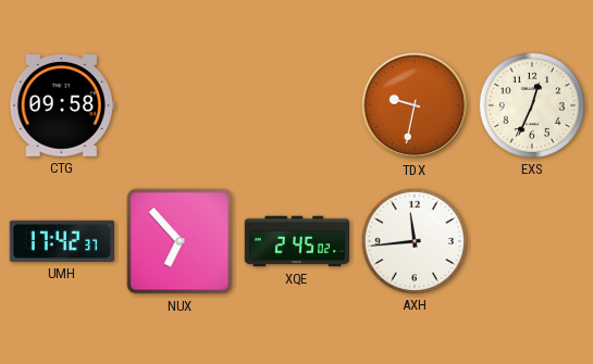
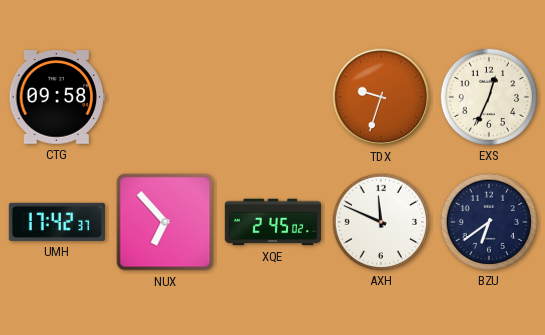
TDX: 9:32 -> 9:33 (381, 97)
AXH: 11:44 -> 11:49 (380, 221)
BZU: none -> 6:39 (488, 221)
